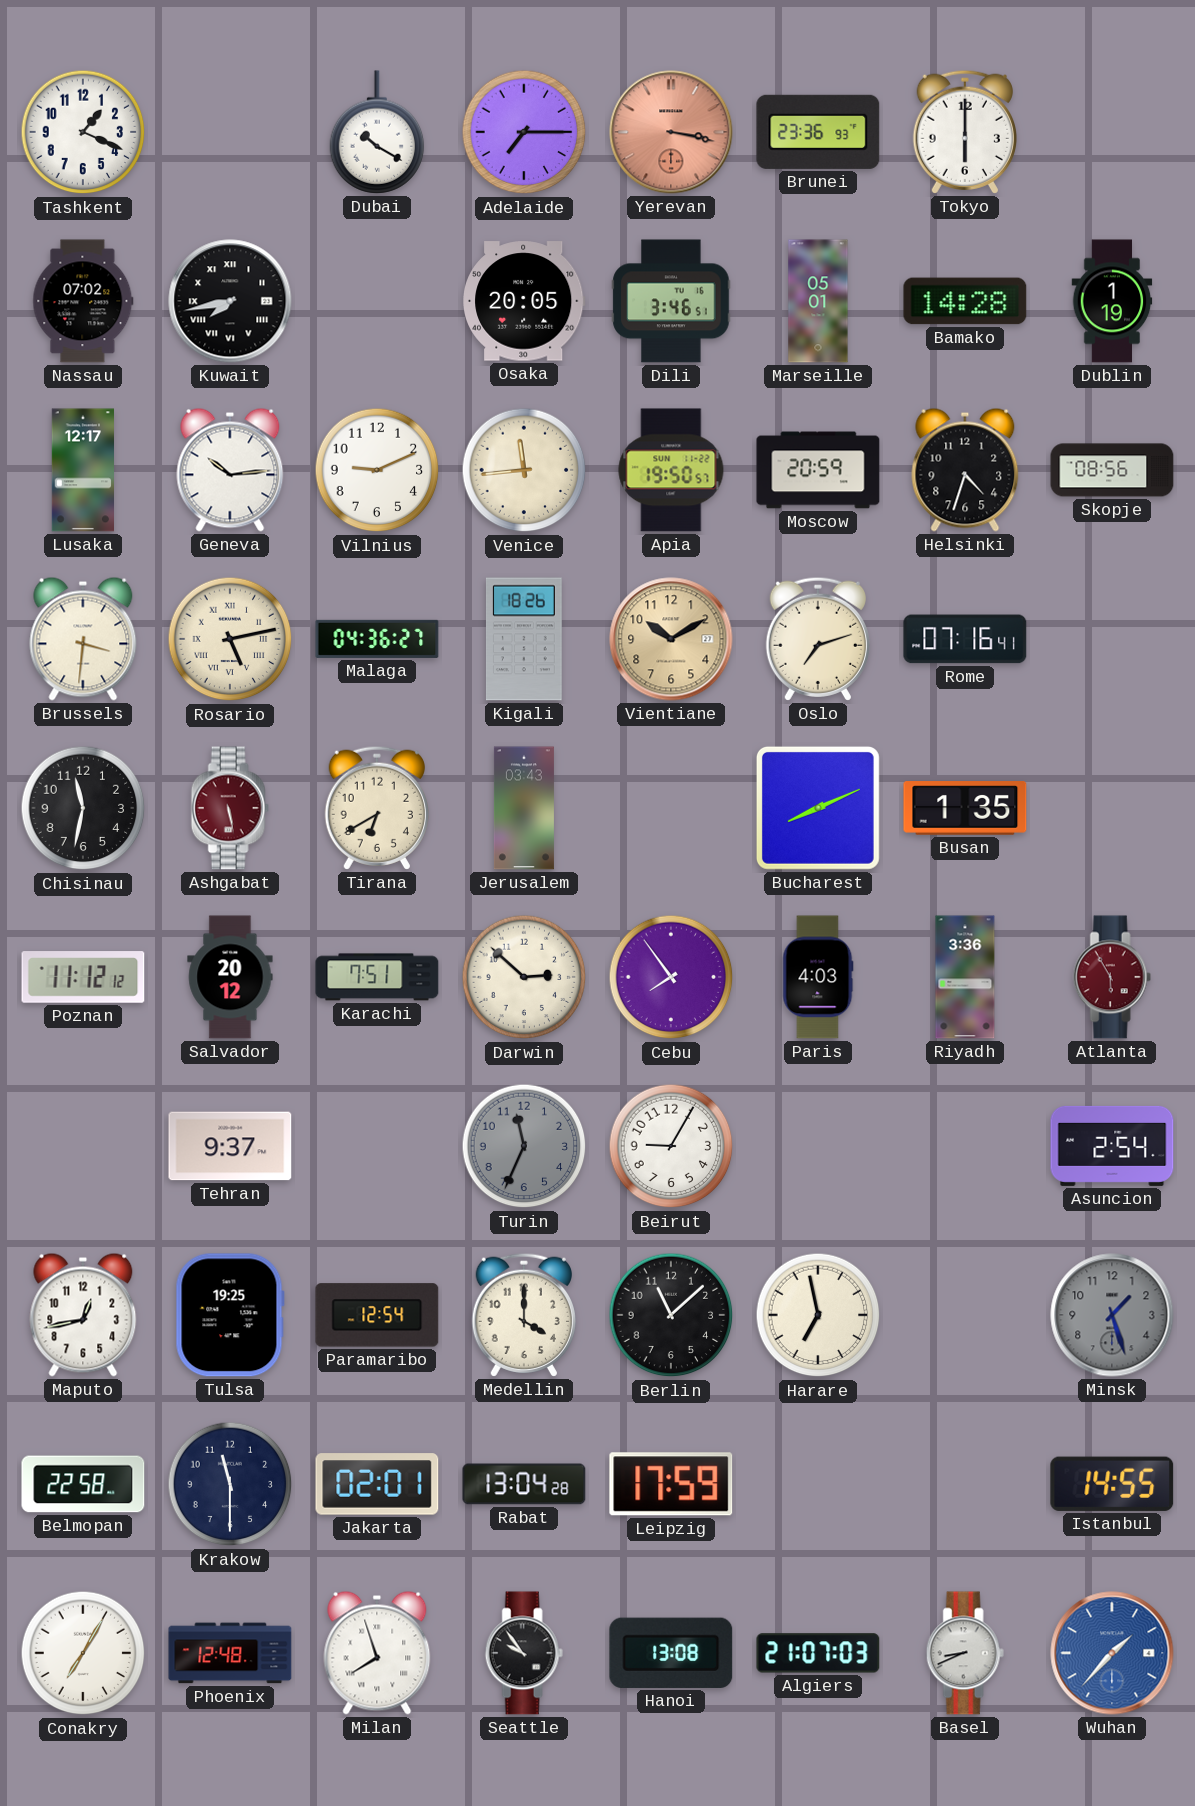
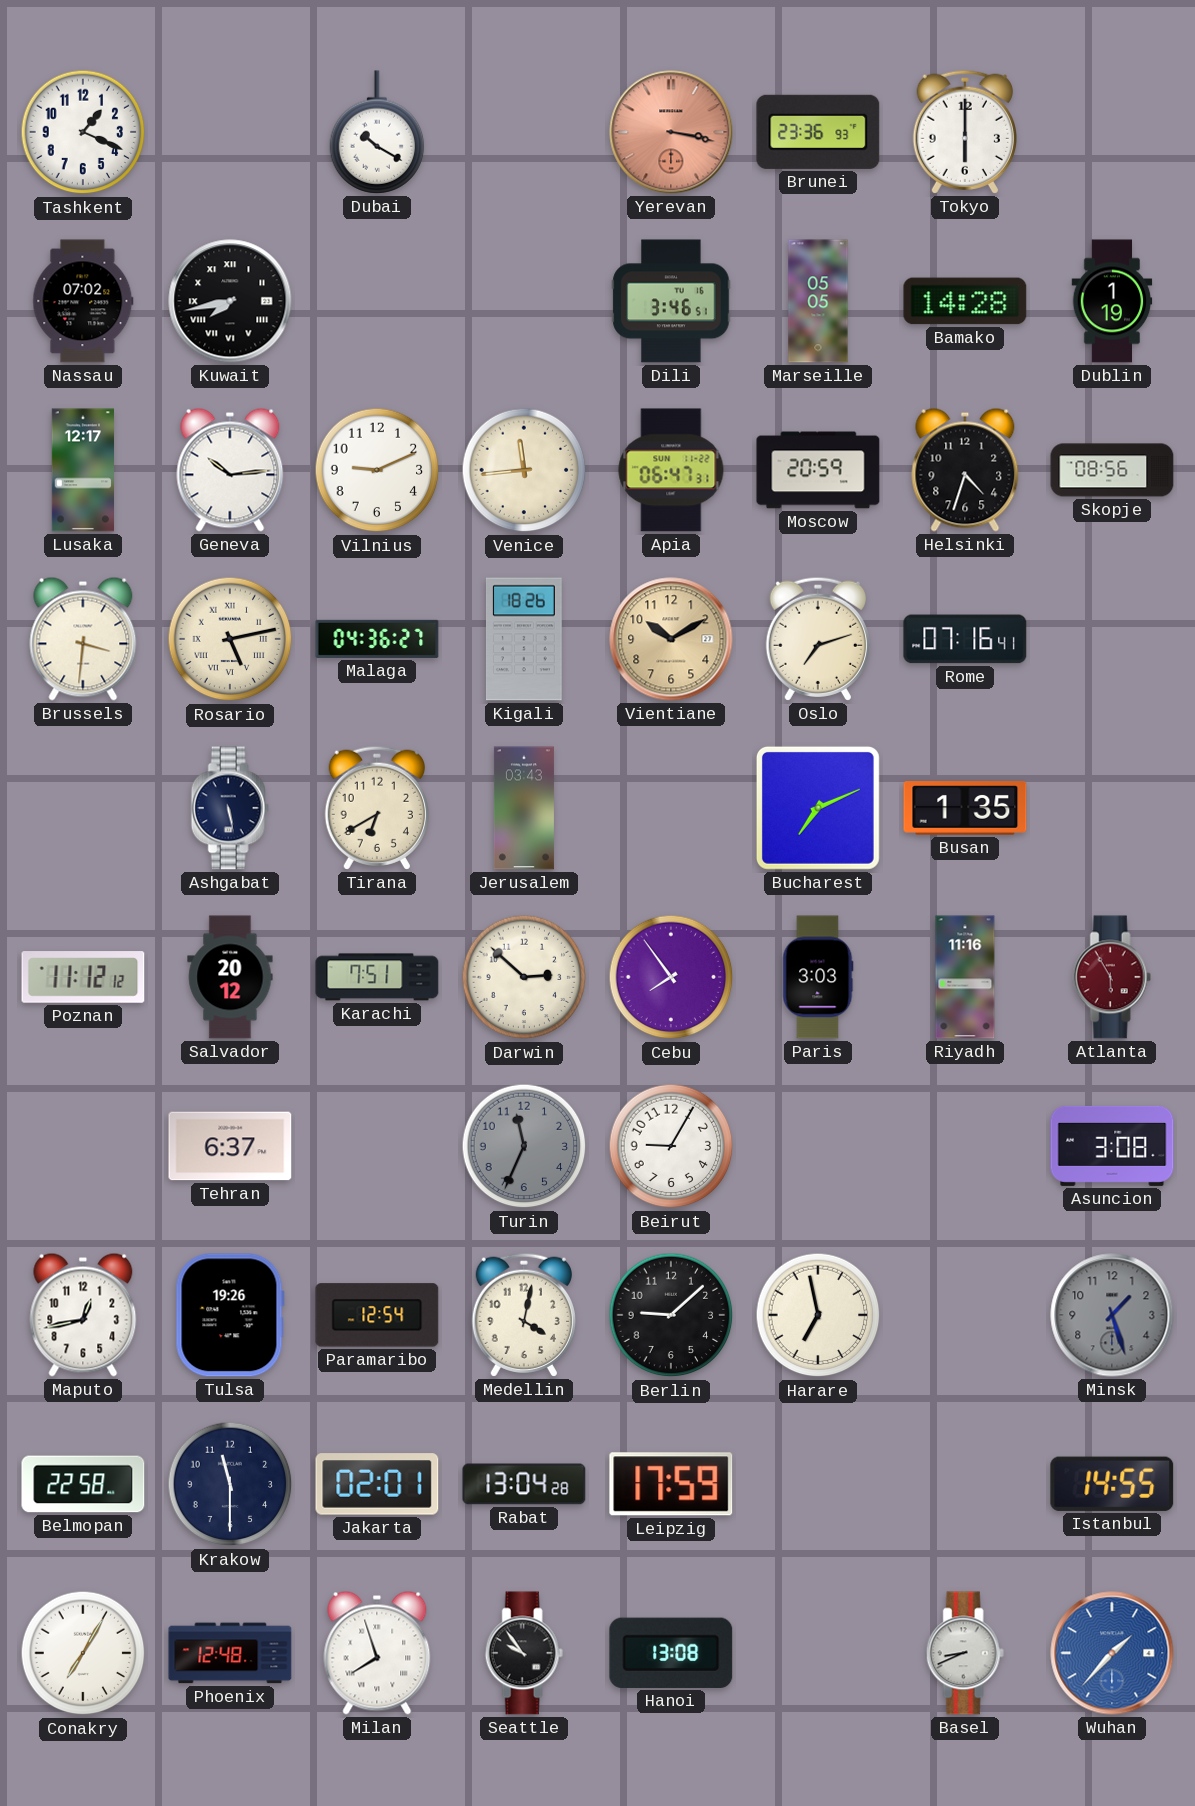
Adelaide: 7:15 -> none (524, 132)
Osaka: 20:05 -> none (525, 301)
Marseille: 05:01 -> 05:05 (818, 301)
Apia: 19:50 -> 06:47 (671, 470)
Chisinau: 11:32 -> none (83, 808)
Ashgabat dial: burgundy -> navy (230, 808)
Bucharest: 8:11 -> 7:11 (818, 808)
Paris: 4:03 -> 3:03 (818, 977)
Riyadh: 3:36 -> 11:16 (965, 977)
Tehran: 9:37 -> 6:37 (230, 1146)
Asuncion: 2:54 -> 3:08 (1112, 1146)
Tulsa: 19:25 -> 19:26 (230, 1315)
Medellin: 4:00 -> 4:02 (524, 1315)
Berlin: 11:08 -> 9:08 (671, 1315)
Algiers: 21:07 -> none (818, 1653)
